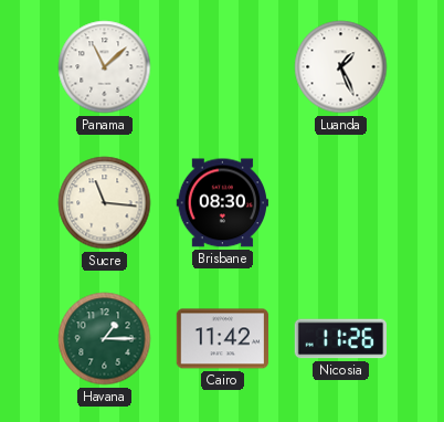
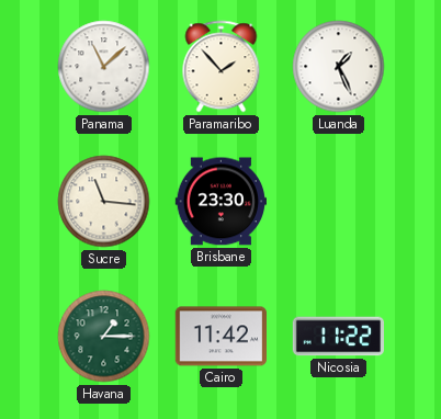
Paramaribo: none -> 1:53 (222, 67)
Brisbane: 08:30 -> 23:30 (220, 202)
Nicosia: 11:26 -> 11:22 (339, 337)
